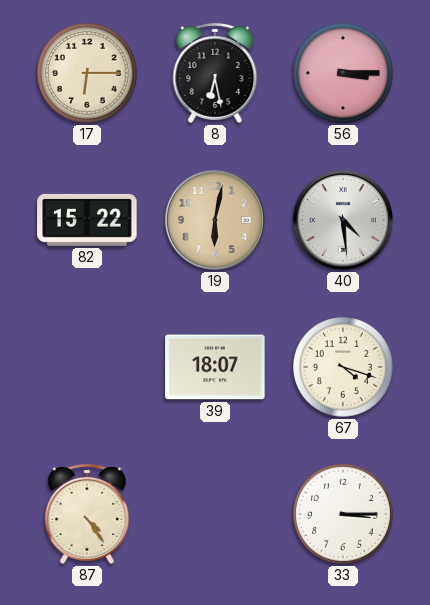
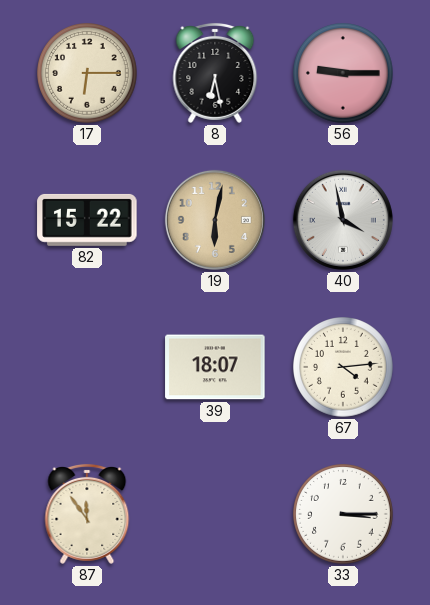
56: 3:15 -> 9:15 (344, 74)
40: 4:29 -> 3:58 (343, 220)
67: 4:18 -> 4:14 (344, 368)
87: 4:24 -> 11:54 (87, 514)
